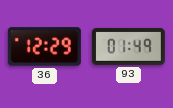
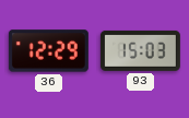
93: 01:49 -> 15:03 (140, 50)
